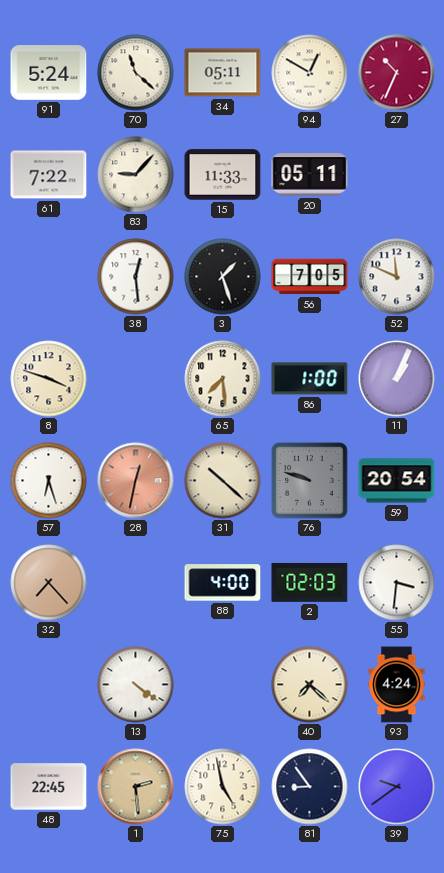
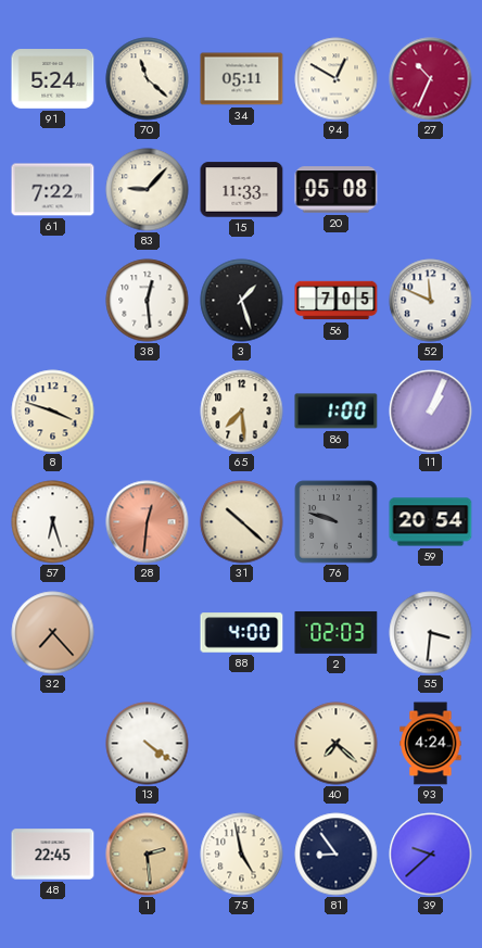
20: 05:11 -> 05:08 (337, 190)
28: 12:32 -> 12:31 (148, 522)
39: 9:39 -> 9:38 (431, 855)
